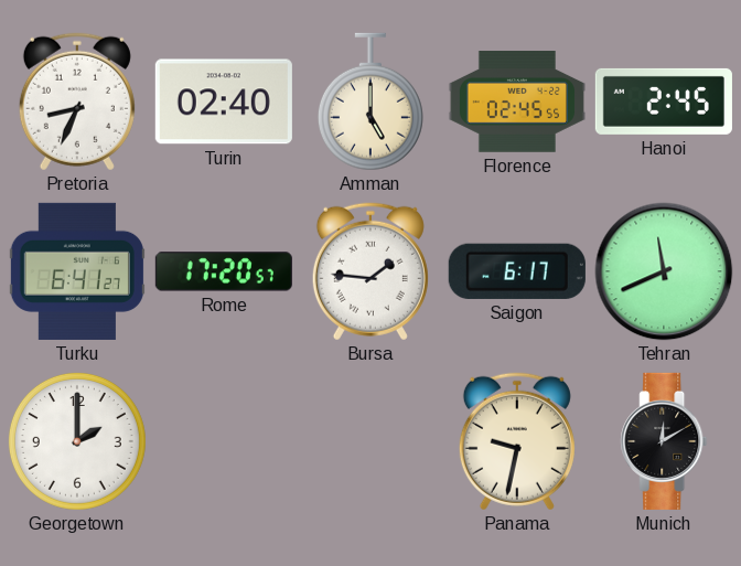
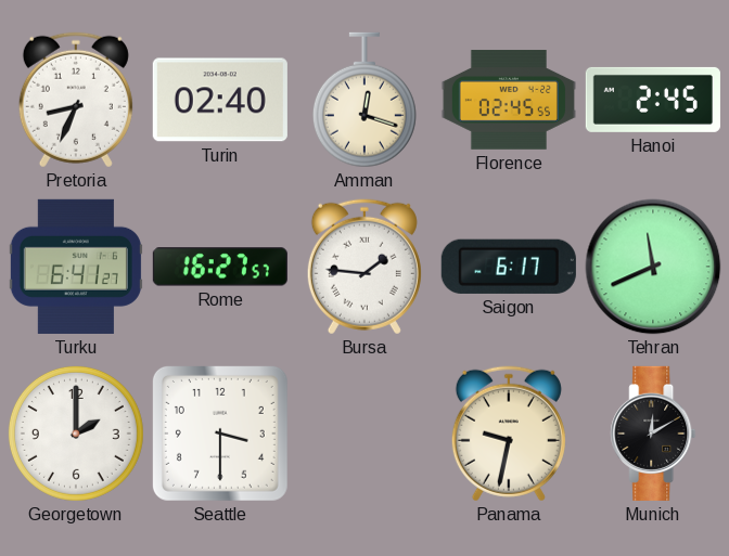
Amman: 5:00 -> 12:18 (364, 100)
Rome: 17:20 -> 16:27 (220, 267)
Seattle: none -> 3:30 (220, 434)
